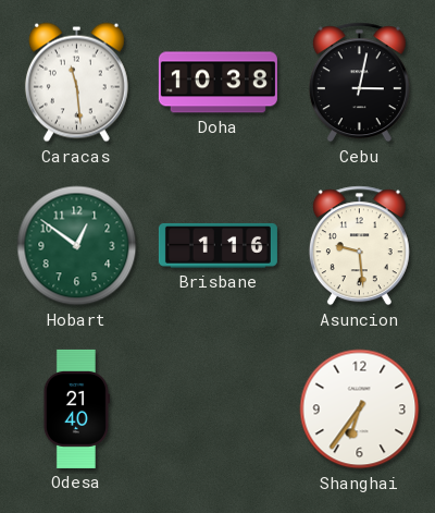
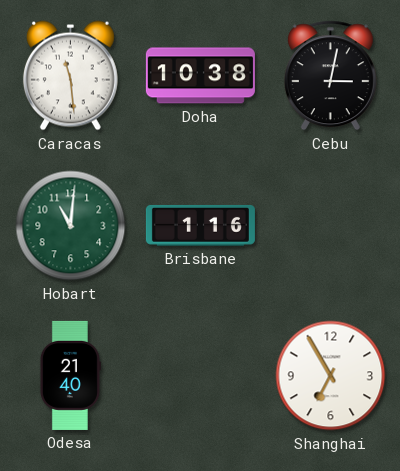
Hobart: 12:51 -> 11:01 (71, 226)
Asuncion: 9:29 -> none (359, 246)
Shanghai: 6:36 -> 6:55 (331, 376)
